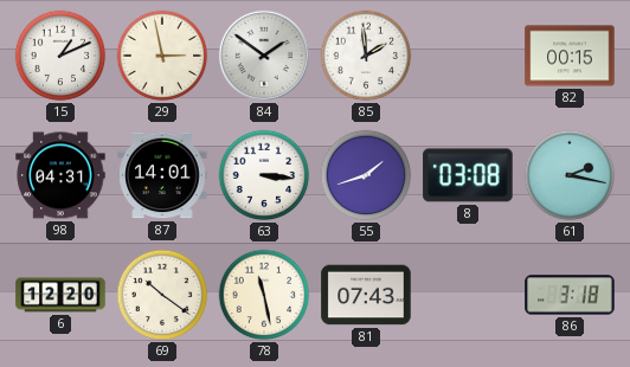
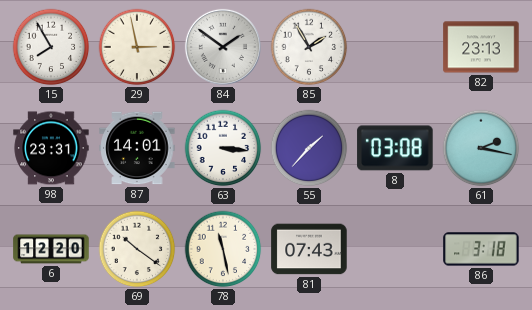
15: 1:11 -> 7:55 (51, 47)
85: 1:59 -> 1:55 (309, 47)
82: 00:15 -> 23:13 (481, 47)
98: 04:31 -> 23:31 (51, 148)
55: 1:42 -> 1:37 (309, 148)
